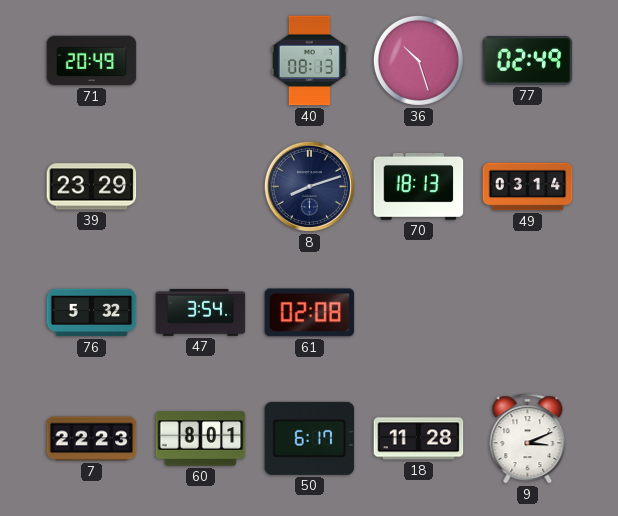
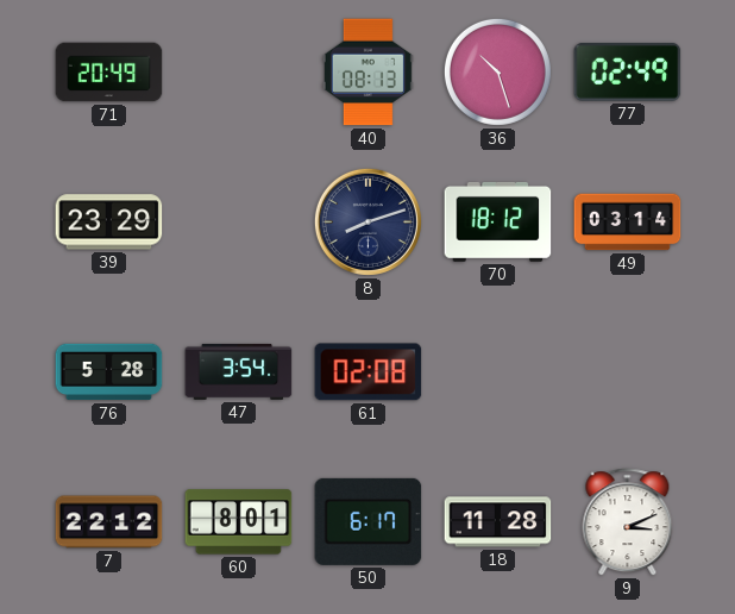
70: 18:13 -> 18:12 (498, 221)
76: 5:32 -> 5:28 (109, 372)
7: 22:23 -> 22:12 (109, 522)
